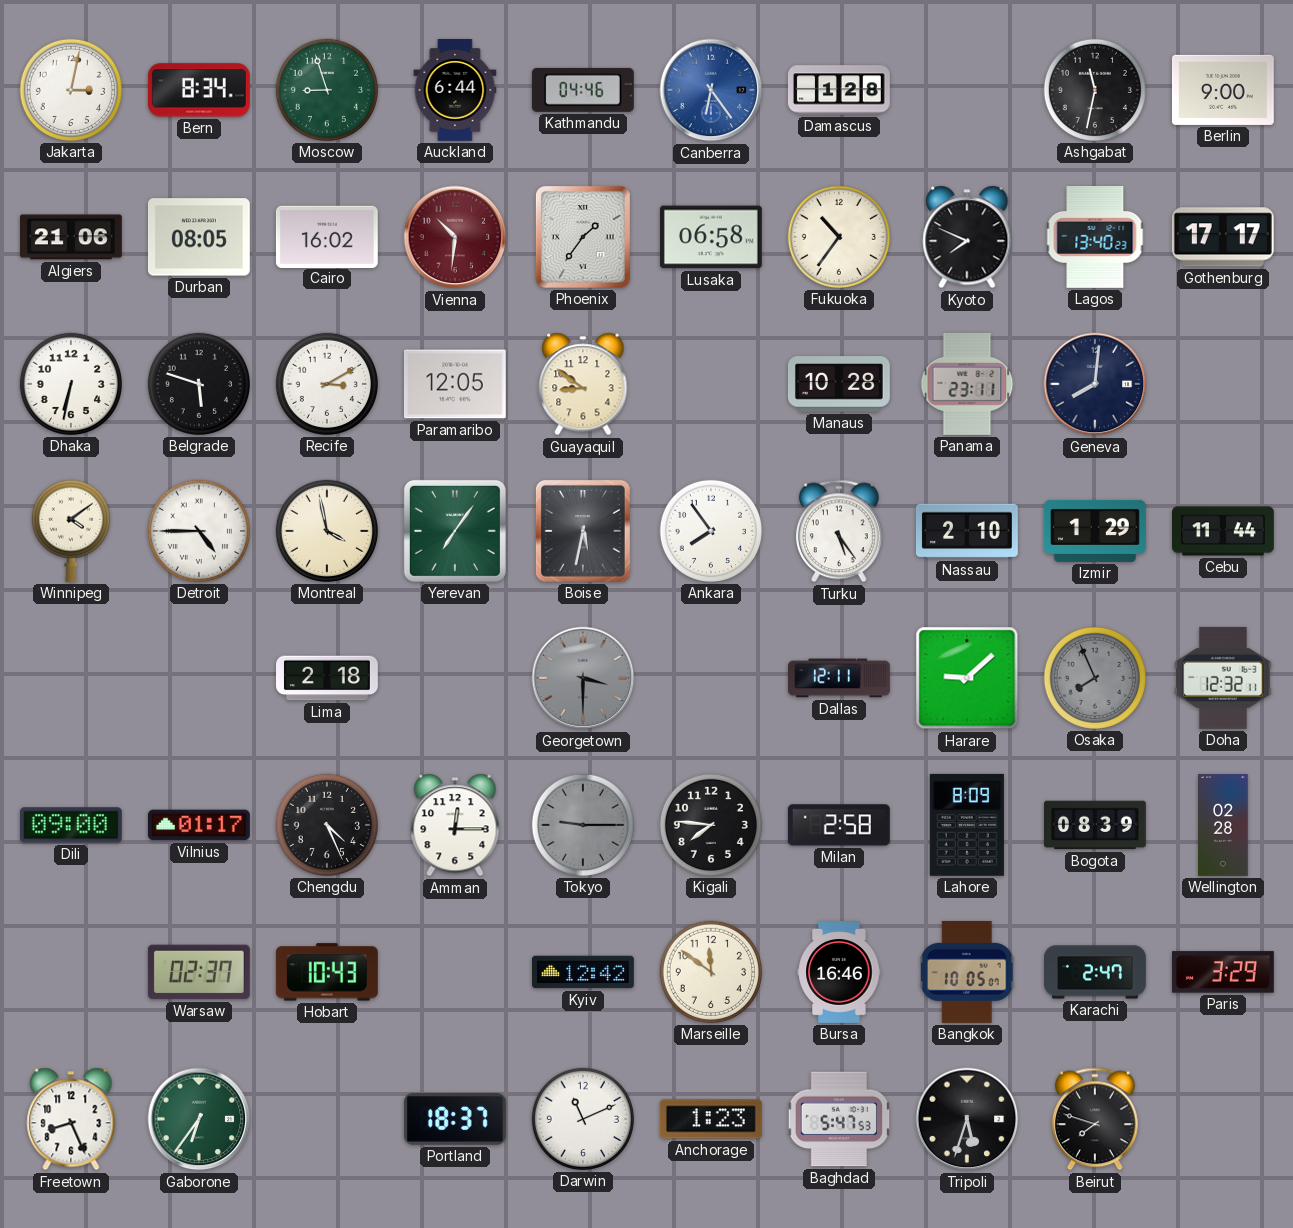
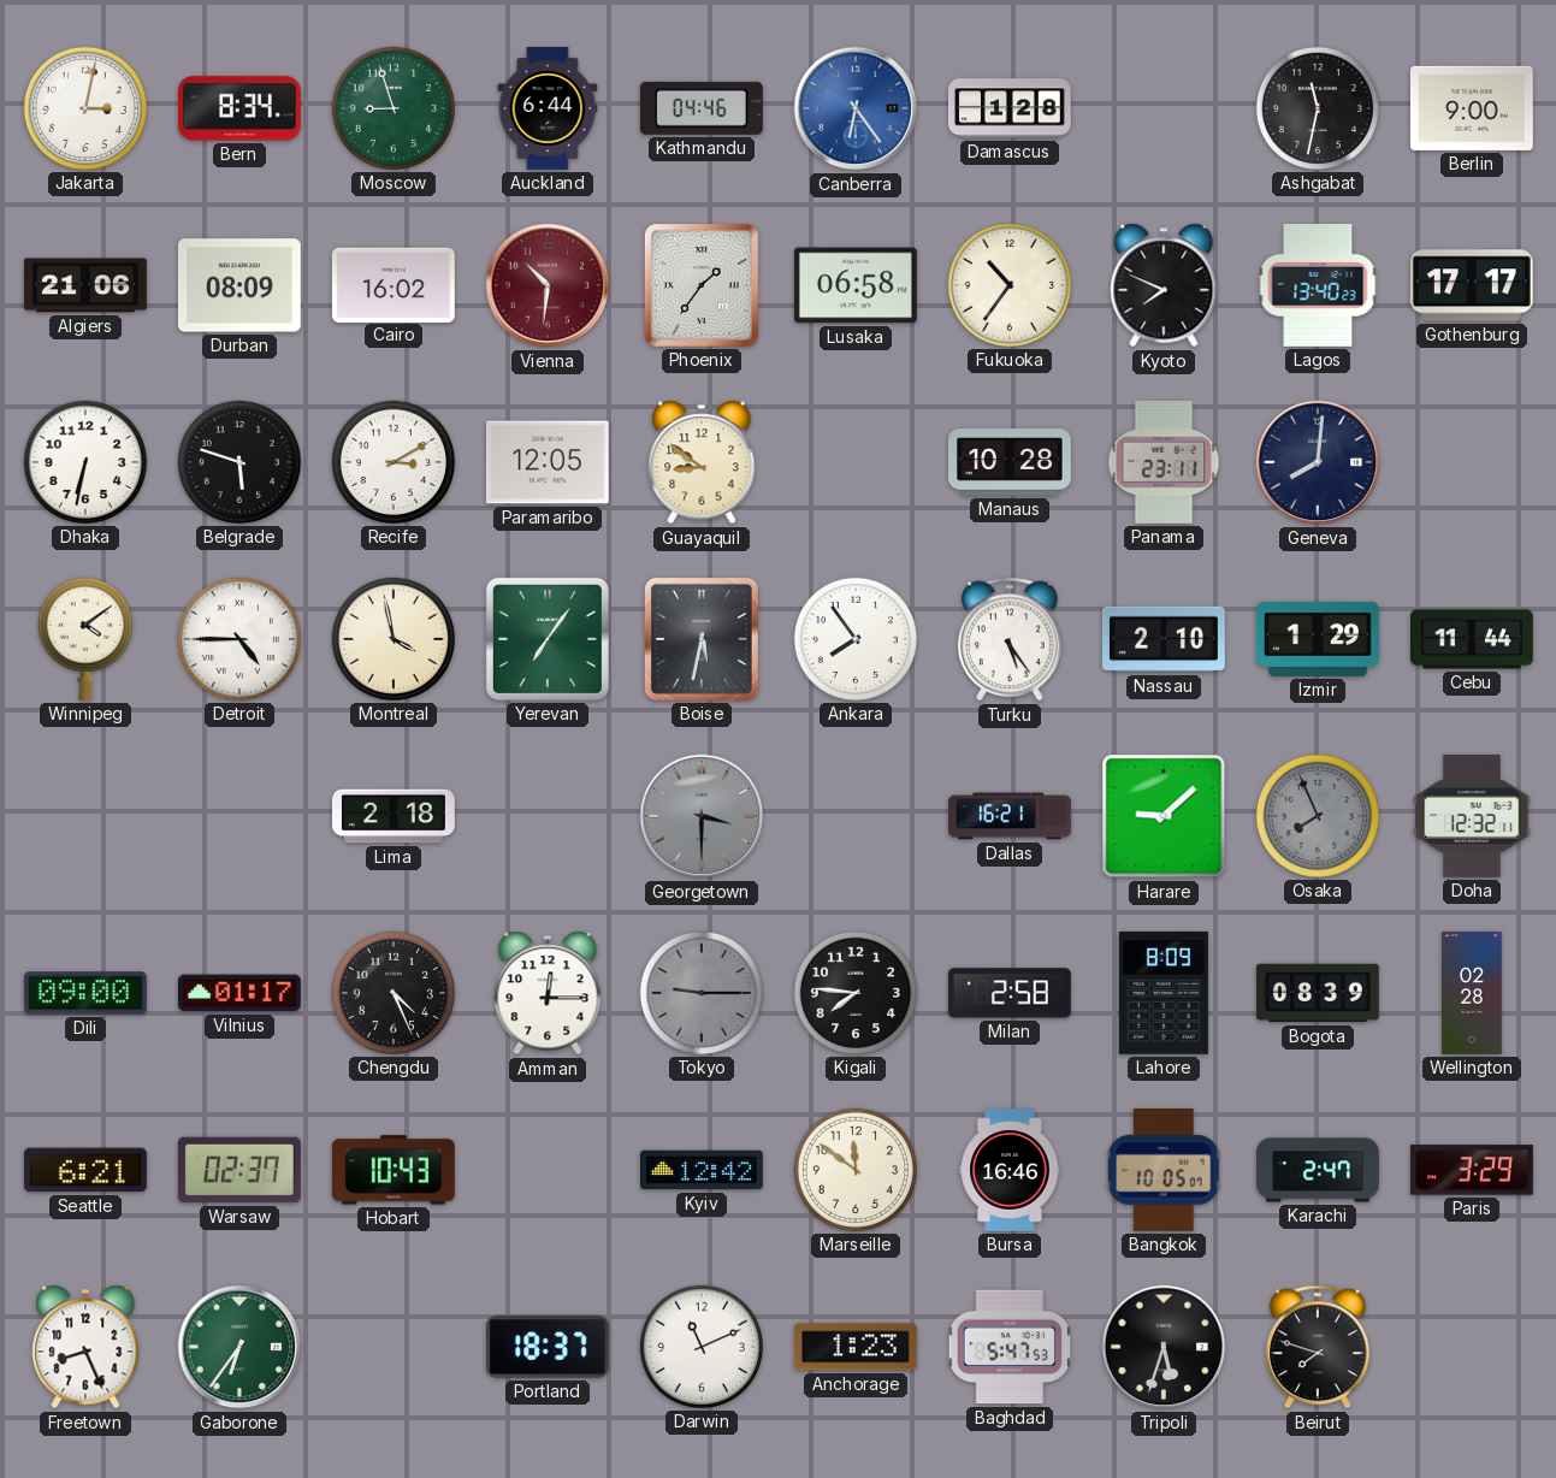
Durban: 08:05 -> 08:09 (239, 285)
Dallas: 12:11 -> 16:21 (1011, 816)
Seattle: none -> 6:21 (85, 1170)
